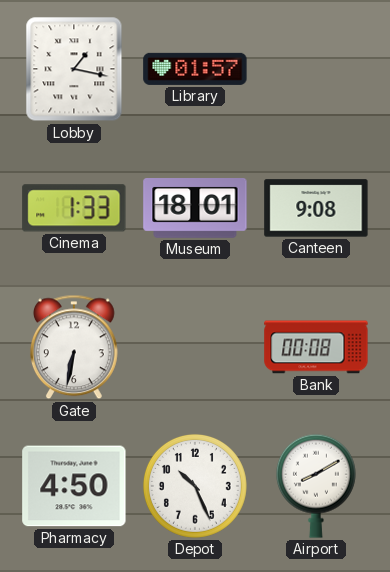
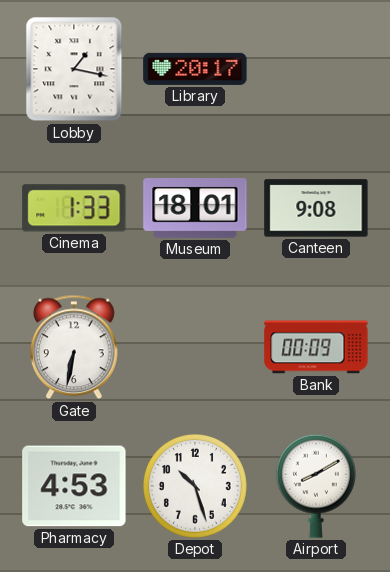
Library: 01:57 -> 20:17 (195, 69)
Bank: 00:08 -> 00:09 (316, 347)
Pharmacy: 4:50 -> 4:53 (74, 486)
Depot: 10:26 -> 10:27 (195, 486)
